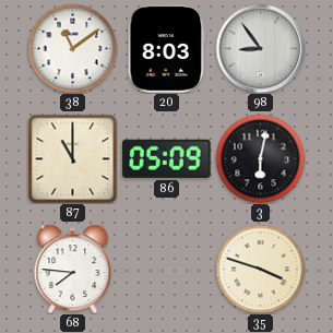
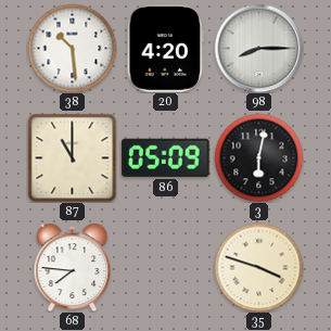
38: 11:09 -> 10:29 (72, 48)
20: 8:03 -> 4:20 (166, 49)
98: 8:54 -> 8:15 (258, 48)
